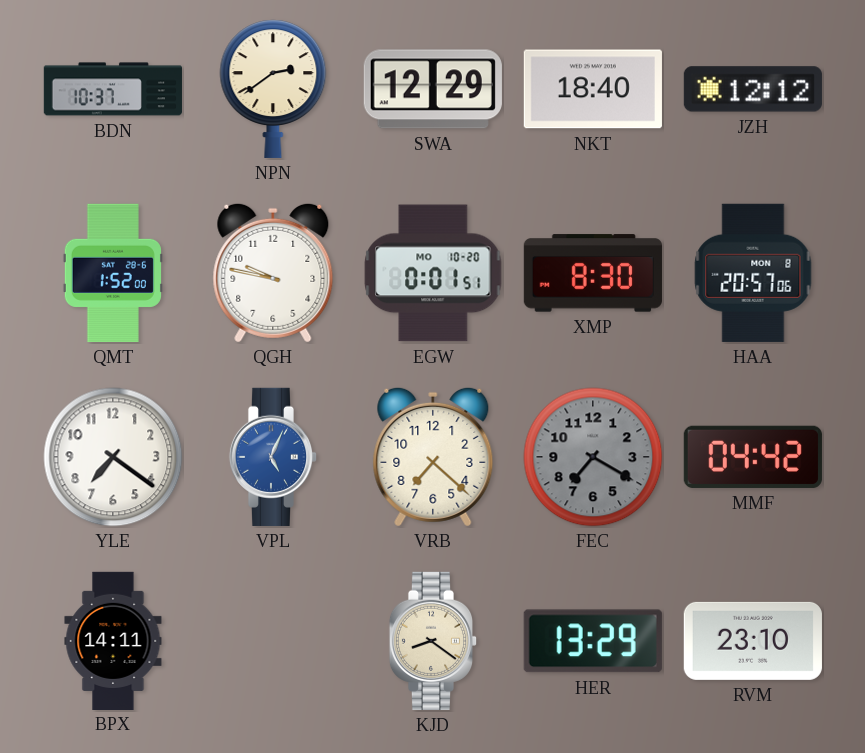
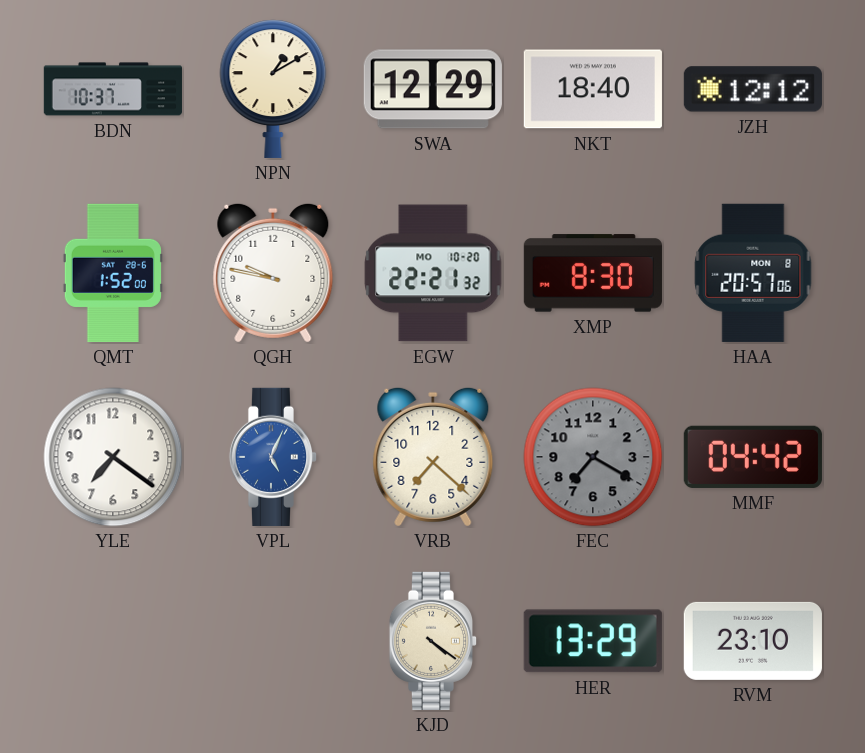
NPN: 2:39 -> 1:10 (273, 89)
EGW: 0:01 -> 22:21 (433, 273)
BPX: 14:11 -> none (113, 640)
KJD: 8:21 -> 4:21 (433, 641)
